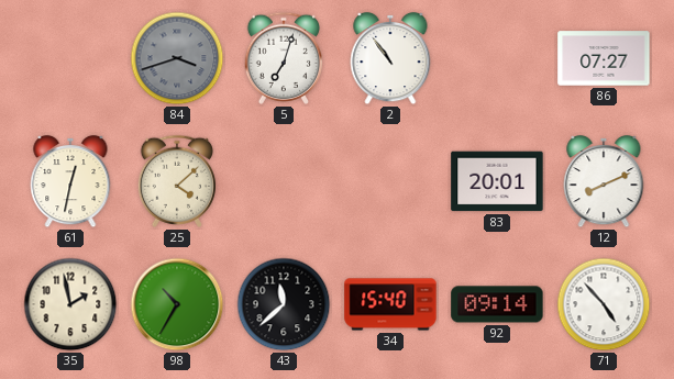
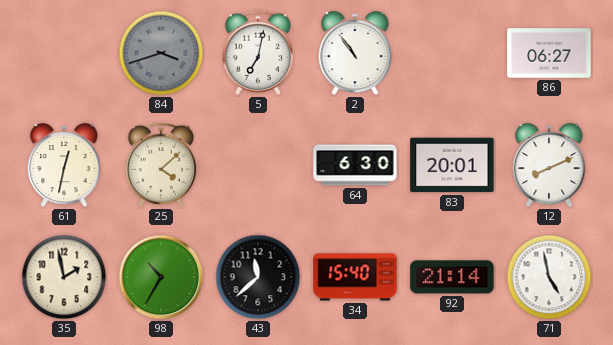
5: 7:03 -> 7:02 (257, 53)
86: 07:27 -> 06:27 (549, 53)
64: none -> 6:30 (355, 165)
92: 09:14 -> 21:14 (452, 277)
71: 4:53 -> 4:58 (549, 277)
